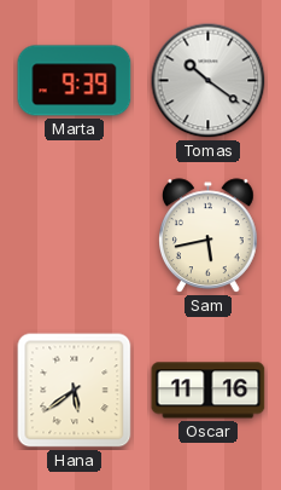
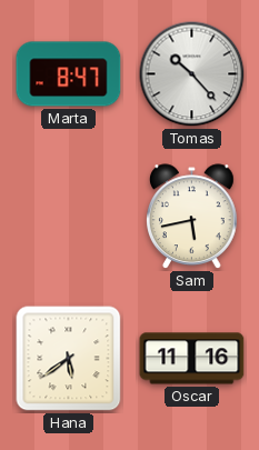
Marta: 9:39 -> 8:47 (69, 74)
Tomas: 10:21 -> 10:23 (192, 74)
